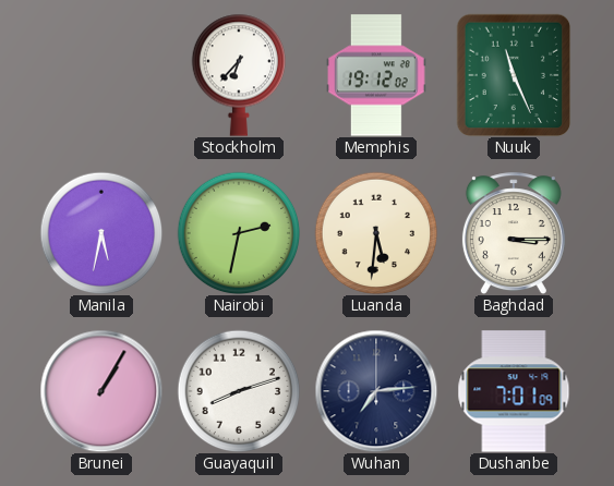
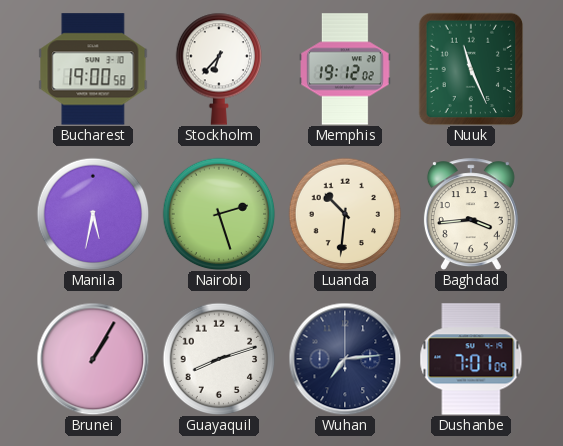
Bucharest: none -> 19:00 (93, 69)
Nairobi: 2:32 -> 2:27 (219, 214)
Luanda: 5:31 -> 10:31 (345, 214)
Baghdad: 3:15 -> 3:44 (471, 214)
